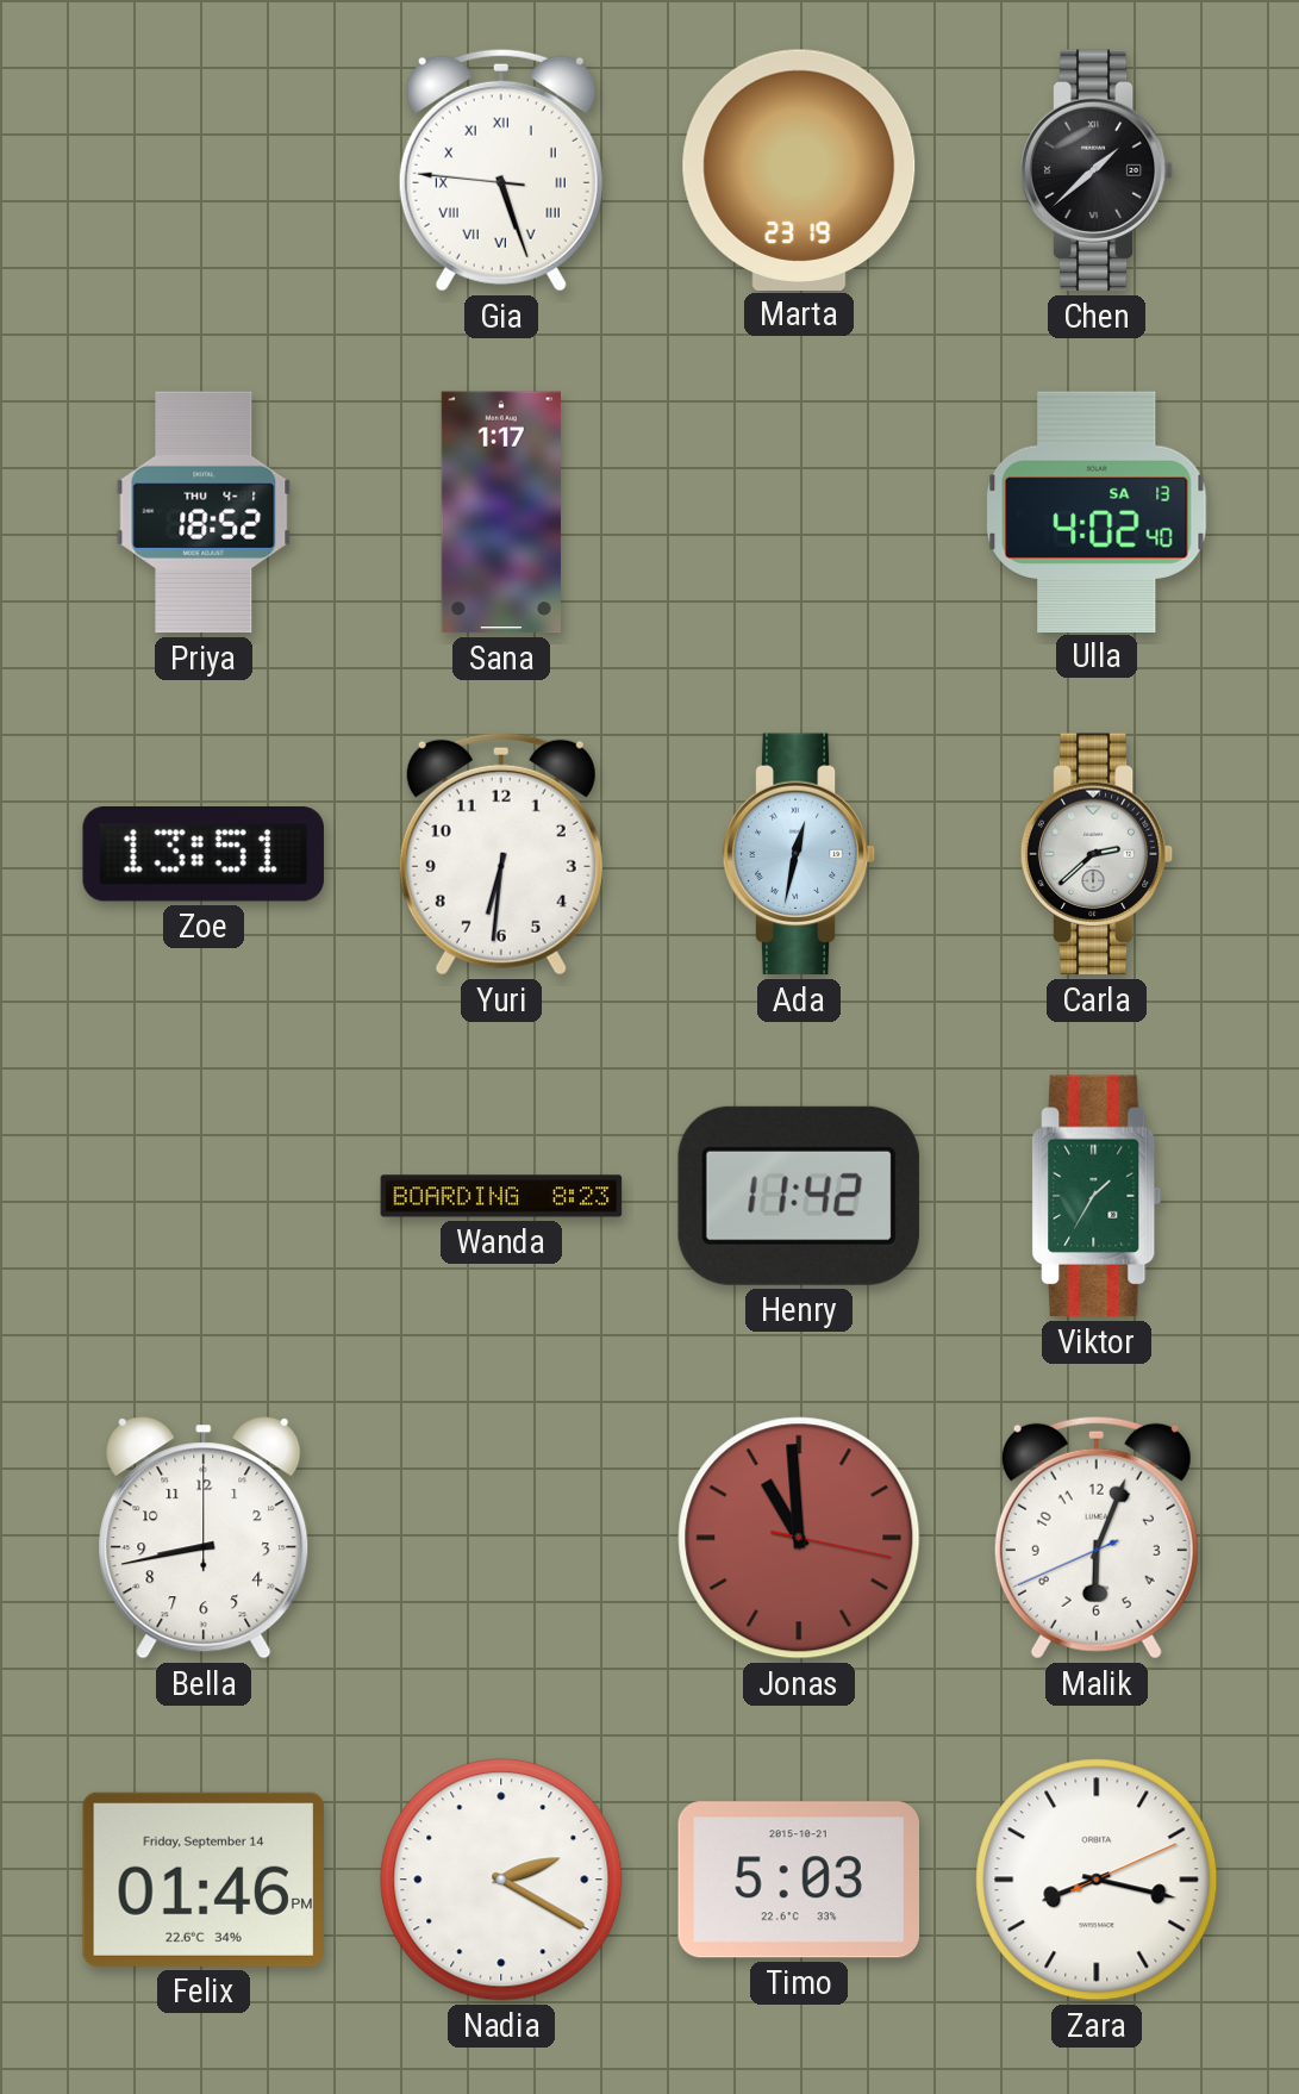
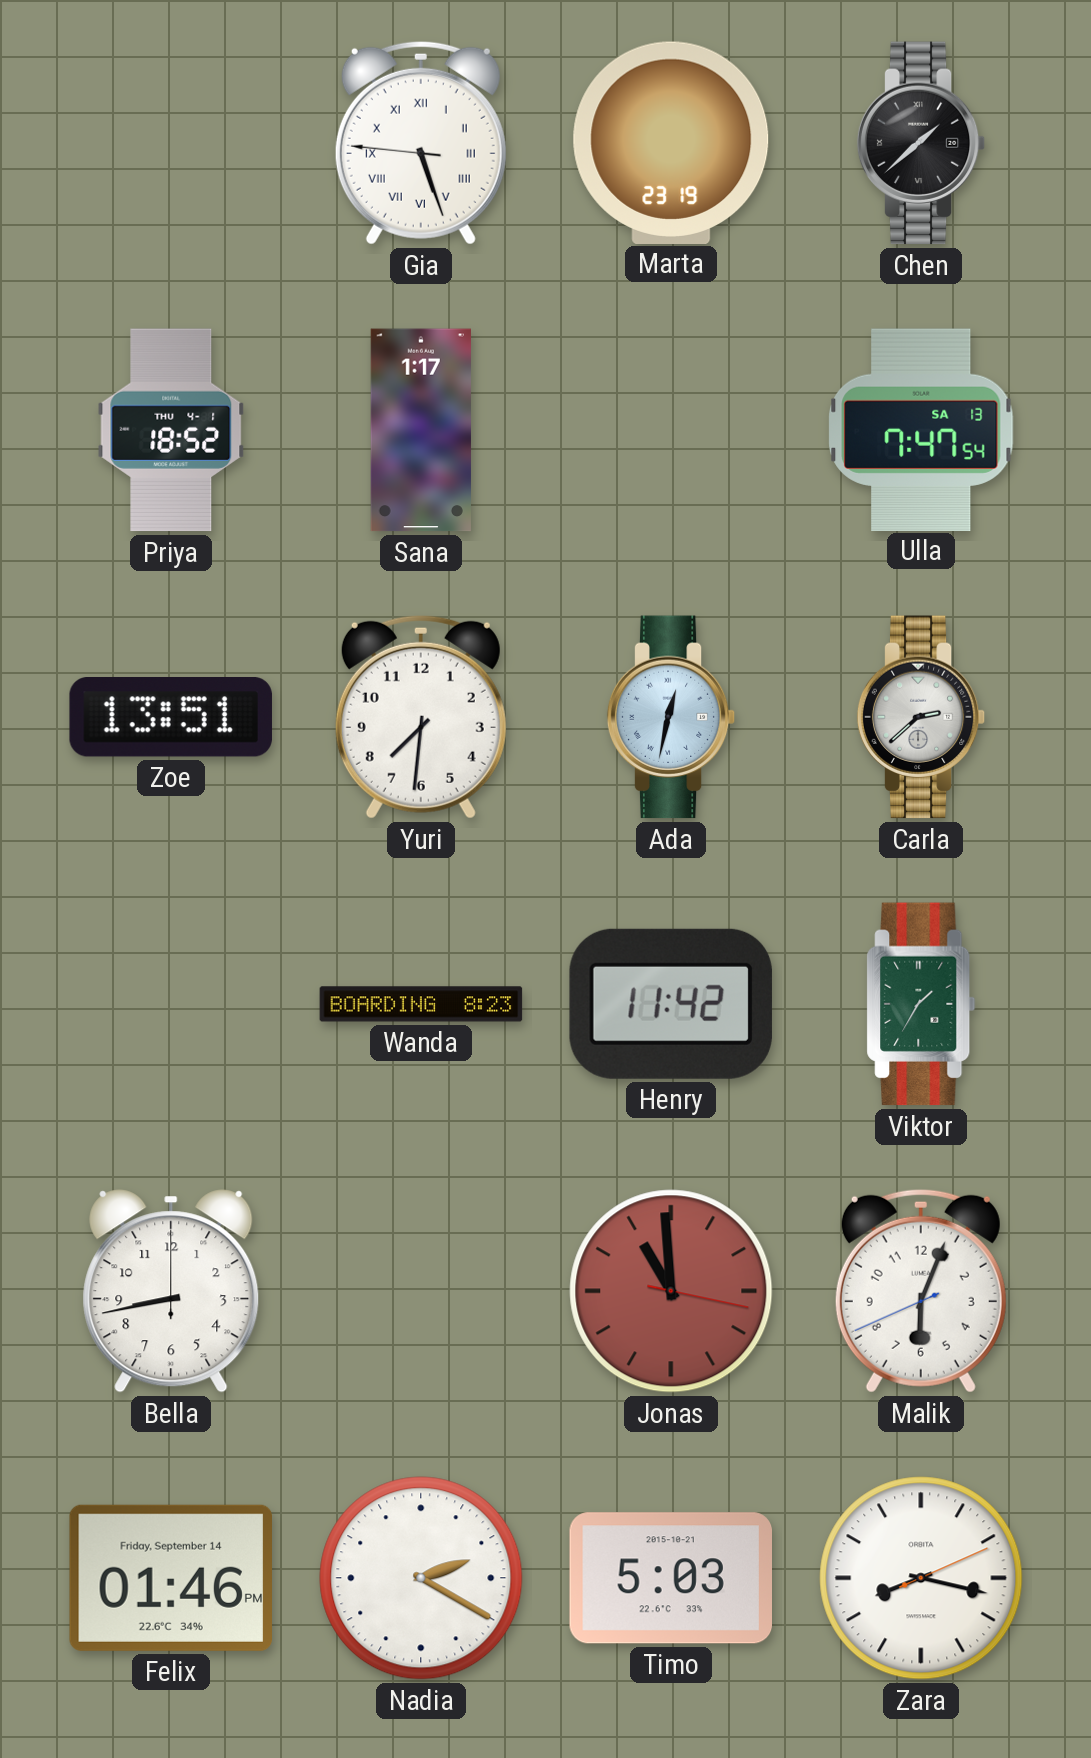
Ulla: 4:02 -> 7:47 (921, 429)
Yuri: 6:31 -> 7:31 (421, 717)
